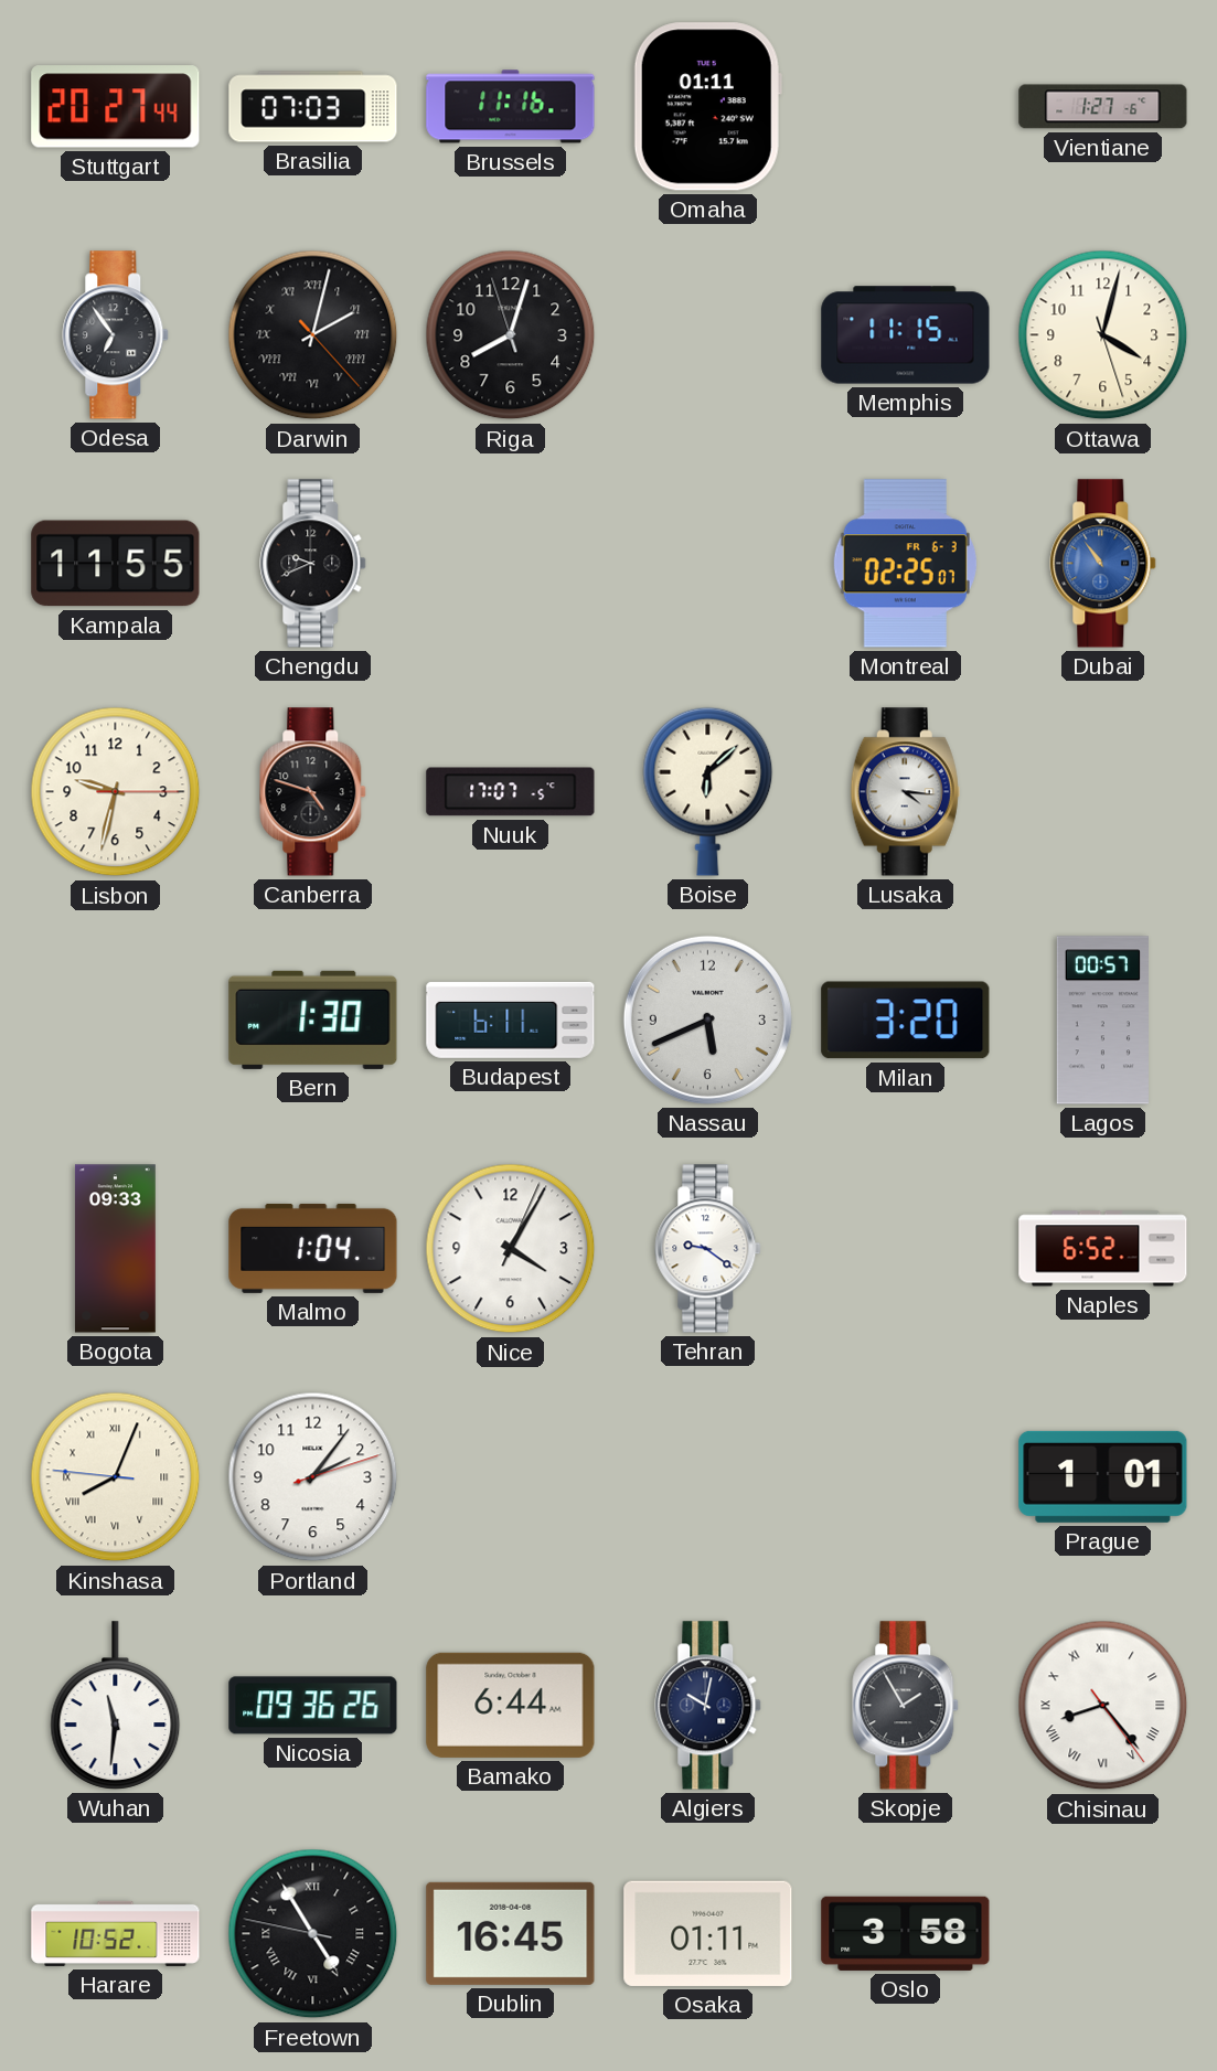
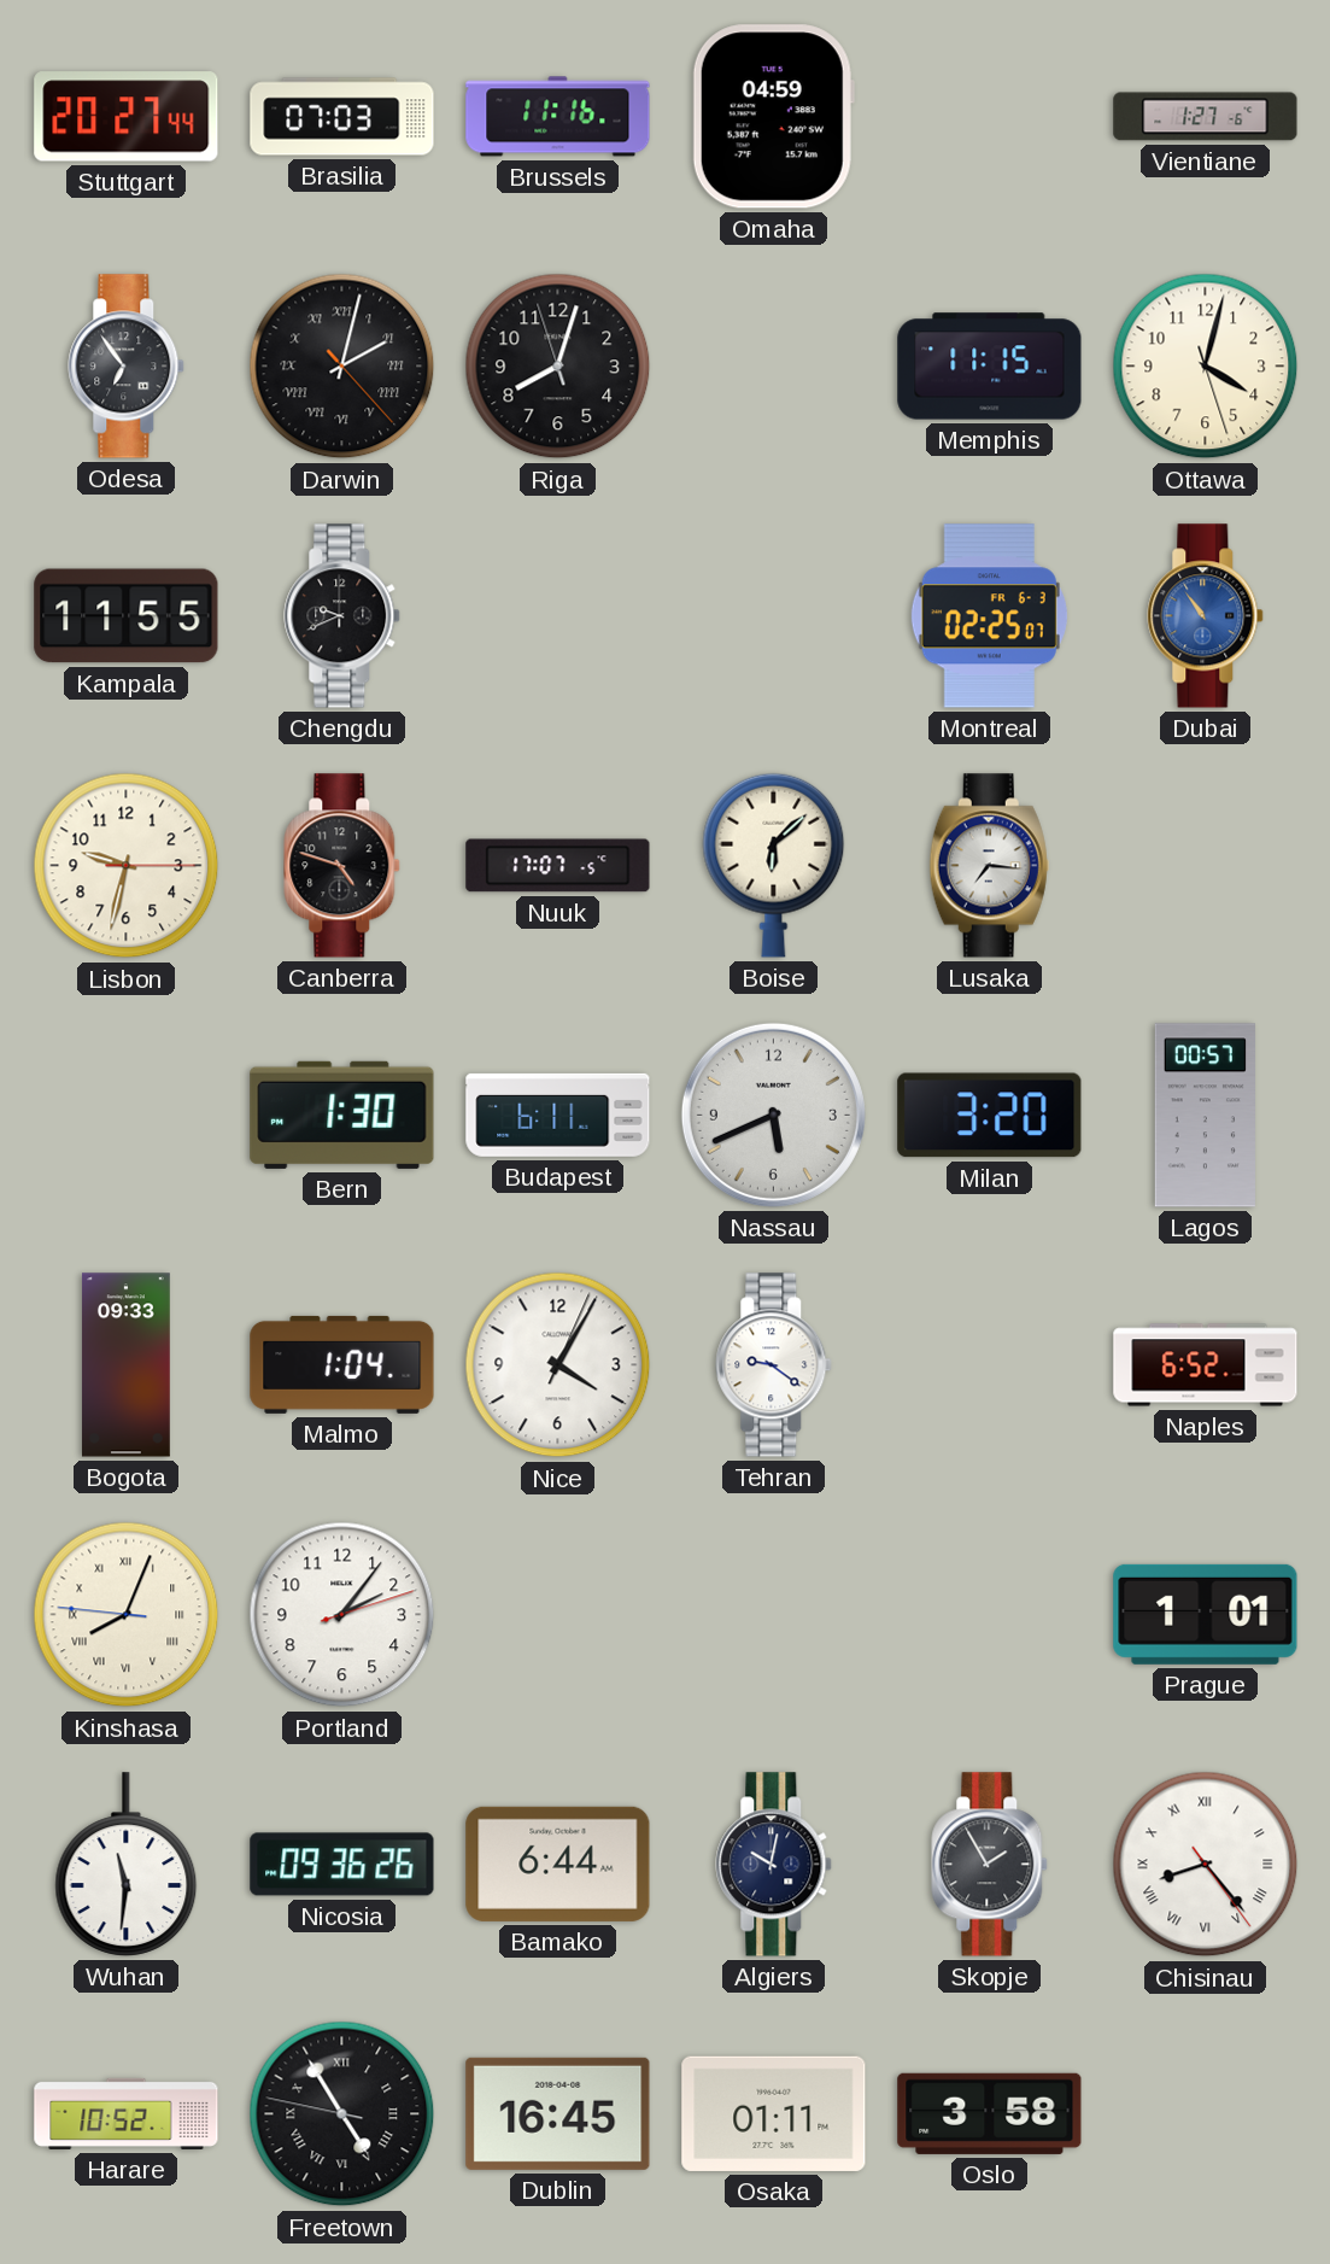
Omaha: 01:11 -> 04:59 (773, 117)
Lusaka: 4:16 -> 7:16 (989, 866)
